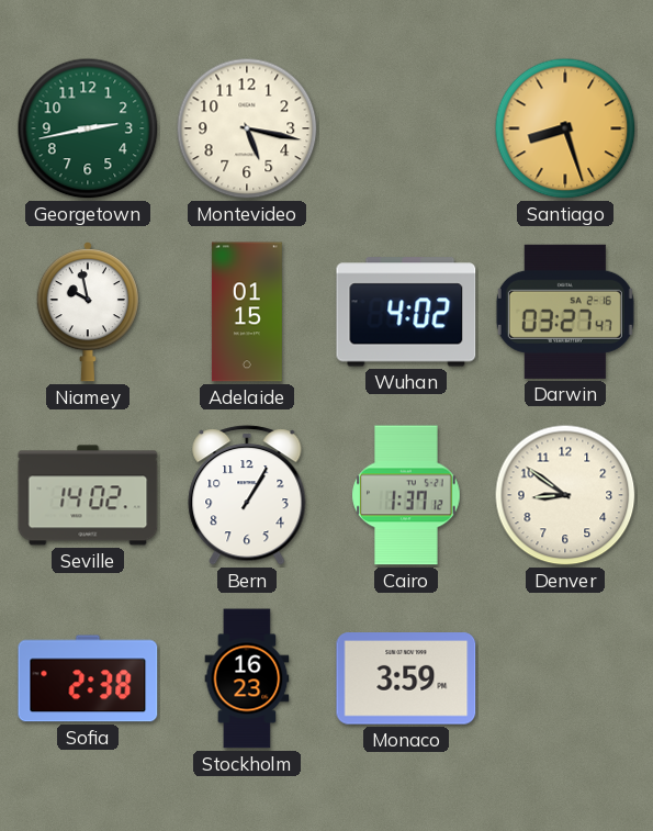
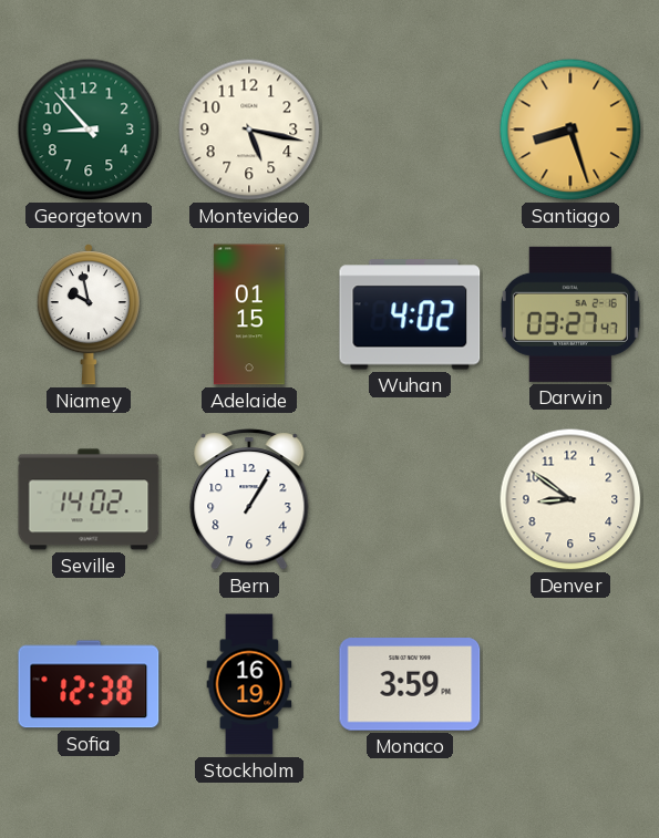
Georgetown: 2:43 -> 8:53 (89, 130)
Cairo: 1:37 -> none (406, 495)
Sofia: 2:38 -> 12:38 (89, 684)
Stockholm: 16:23 -> 16:19 (249, 684)
